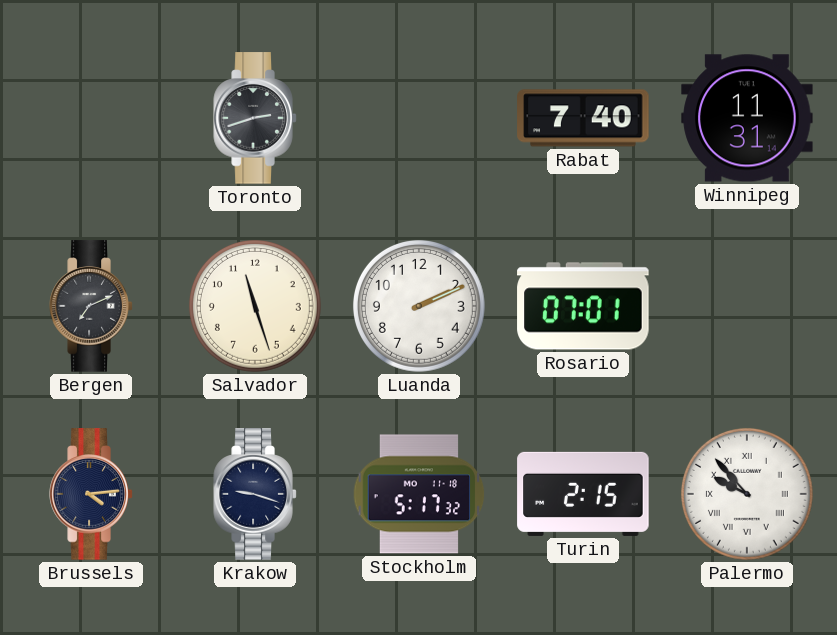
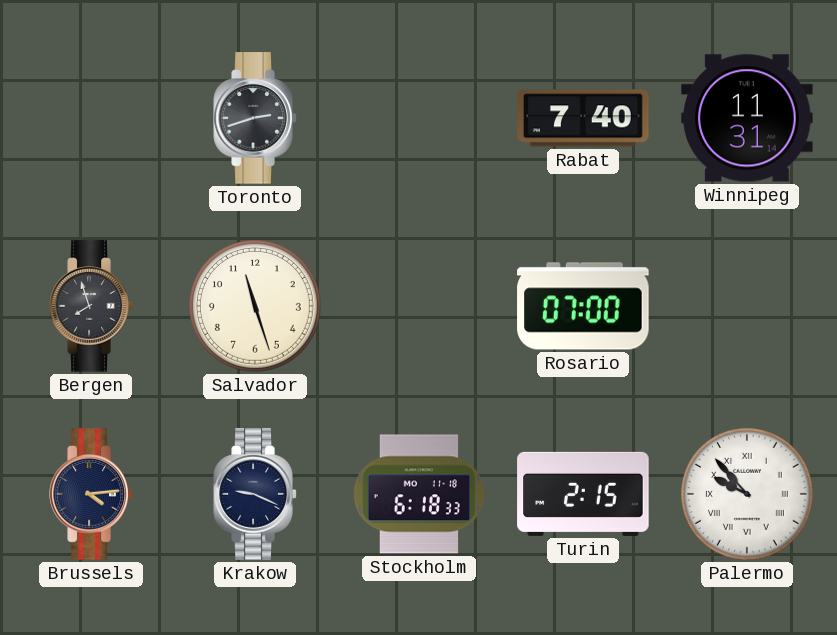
Bergen: 7:11 -> 7:57 (91, 306)
Luanda: 2:11 -> none (419, 306)
Rosario: 07:01 -> 07:00 (583, 306)
Krakow: 9:18 -> 9:19 (255, 494)
Stockholm: 5:17 -> 6:18 (419, 494)
